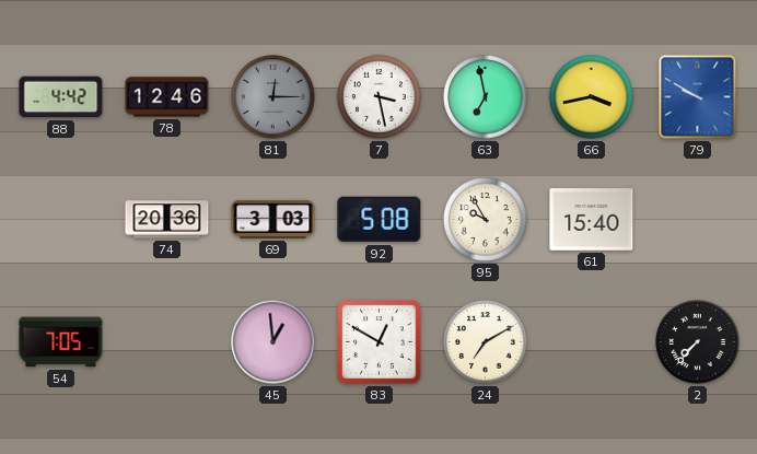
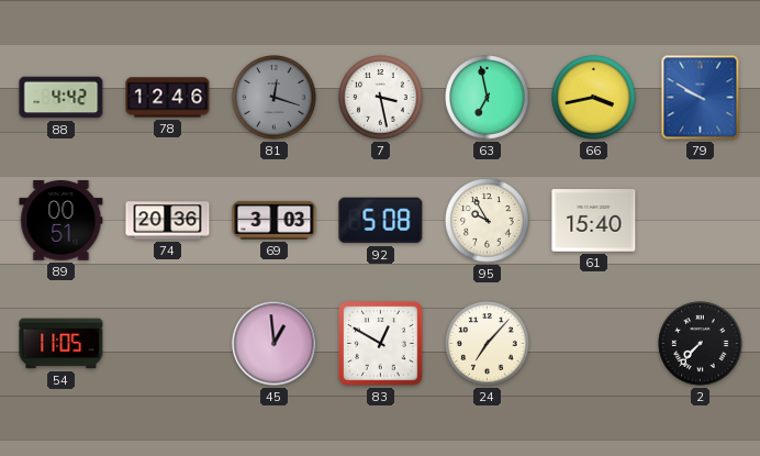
81: 12:15 -> 12:18 (275, 98)
89: none -> 00:51 (62, 221)
54: 7:05 -> 11:05 (62, 344)
24: 7:10 -> 7:07 (488, 344)
